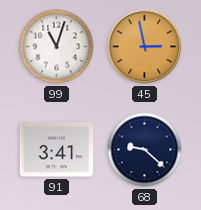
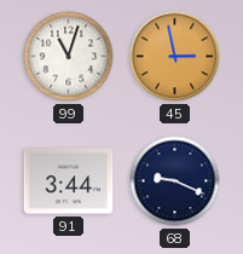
91: 3:41 -> 3:44 (69, 181)
68: 9:22 -> 9:19 (175, 181)
